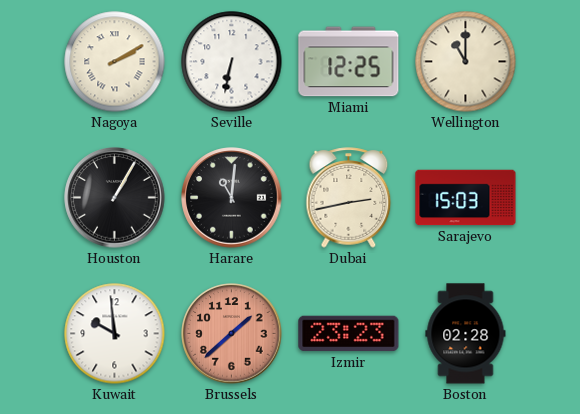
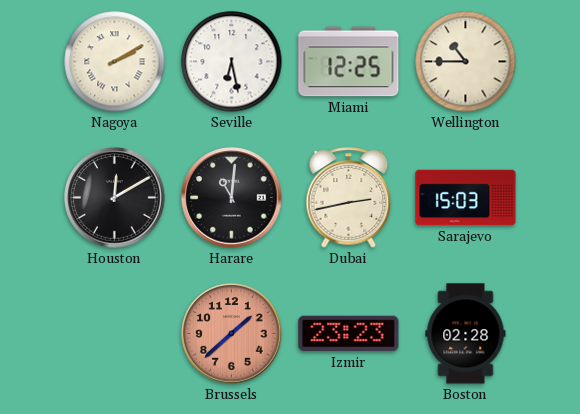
Seville: 6:32 -> 6:28 (232, 62)
Wellington: 11:00 -> 10:45 (466, 62)
Houston: 1:05 -> 12:10 (115, 198)
Kuwait: 9:59 -> none (115, 334)
